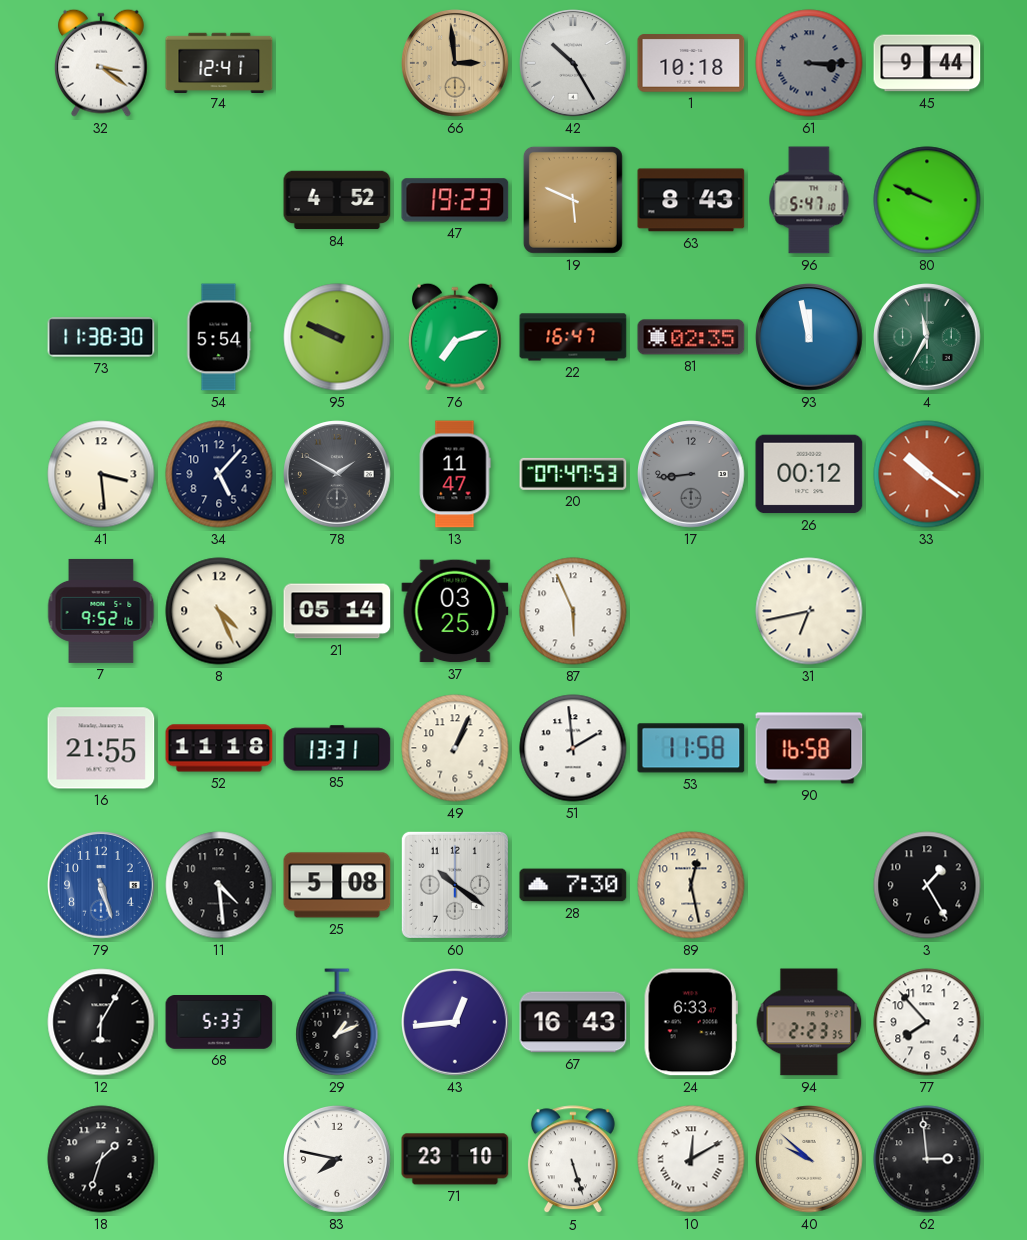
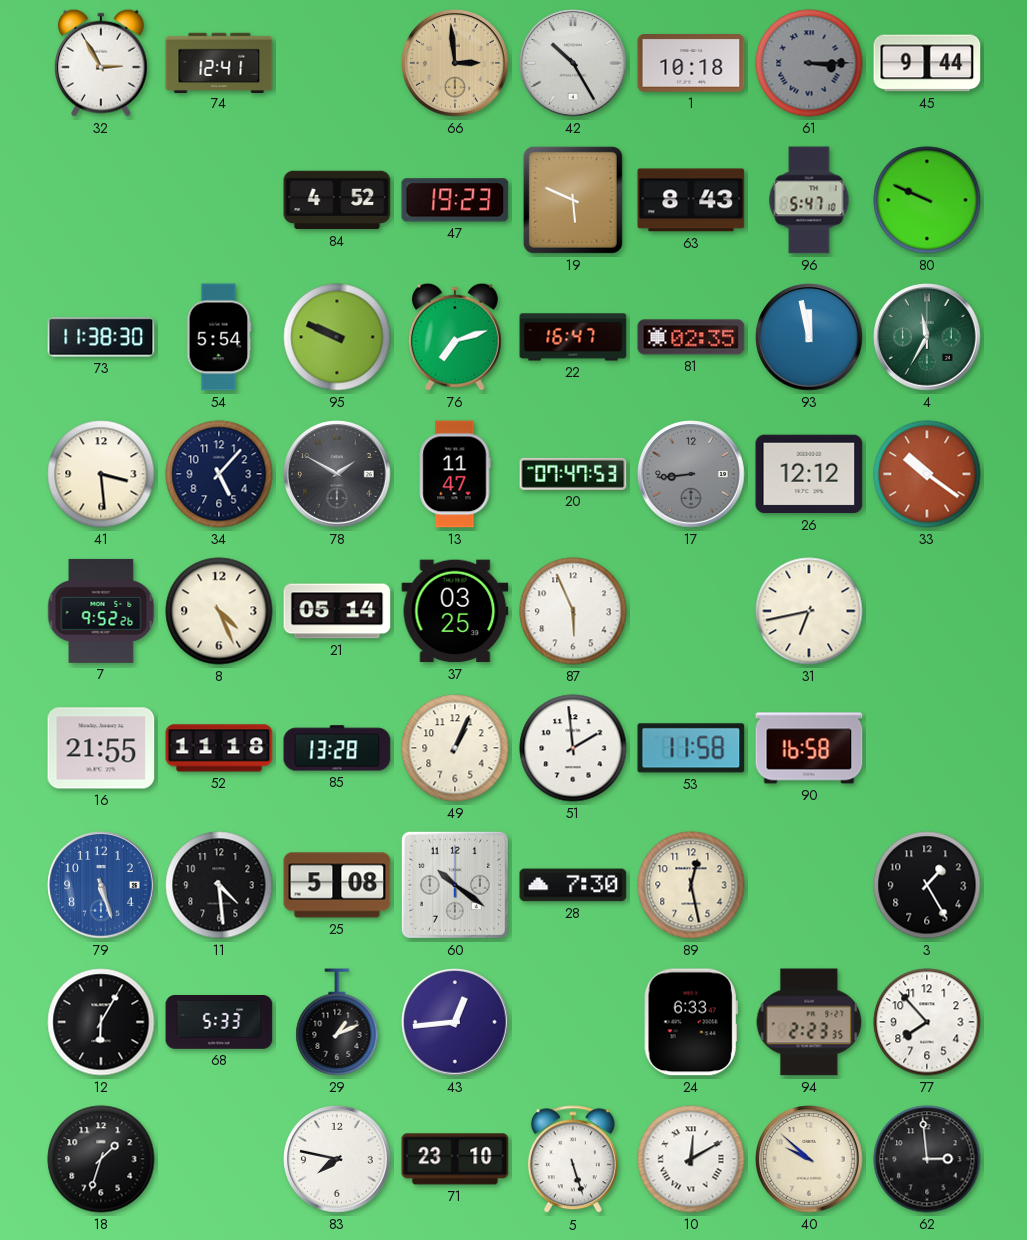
32: 3:21 -> 2:55 (101, 63)
26: 00:12 -> 12:12 (809, 474)
7: 9:52:16 -> 9:52:26 (101, 611)
85: 13:31 -> 13:28 (337, 748)
67: 16:43 -> none (573, 1022)
